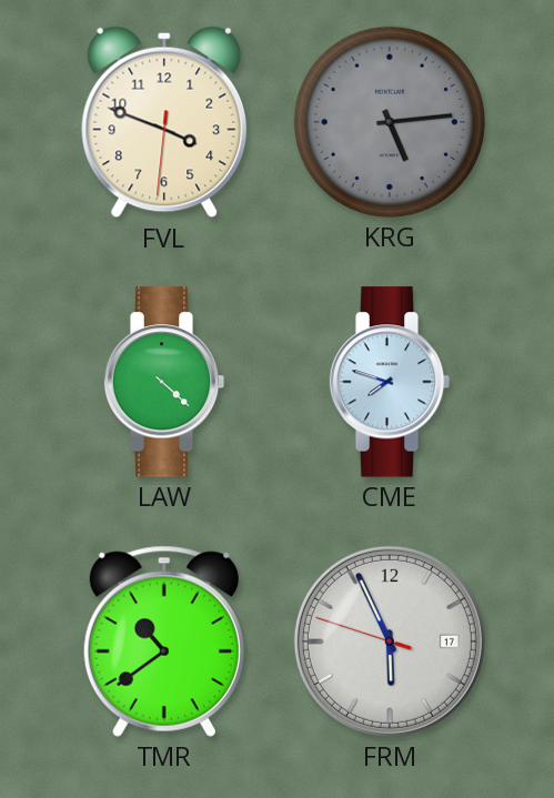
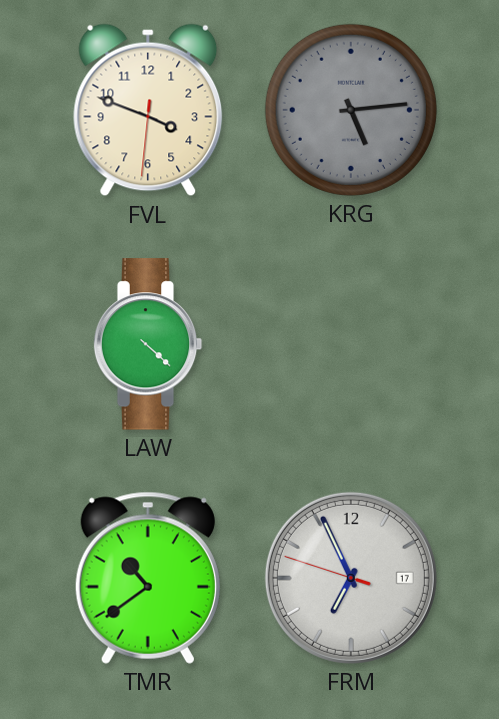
CME: 7:48 -> none (390, 382)
FRM: 5:55 -> 6:55 (351, 578)
